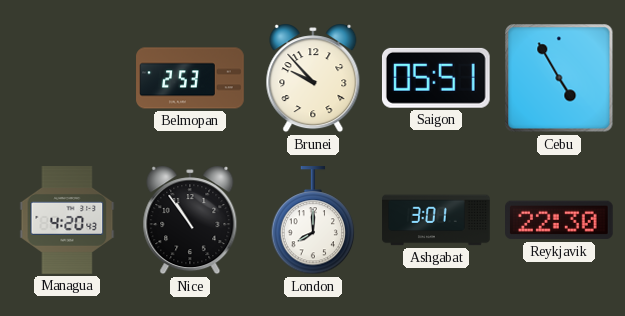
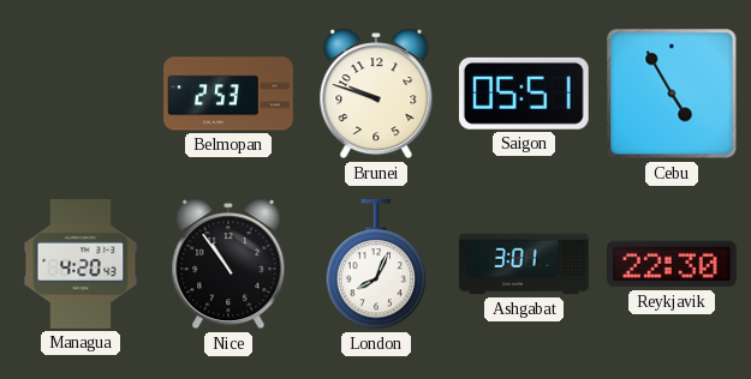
Brunei: 9:53 -> 9:48 (376, 94)
London: 8:00 -> 8:04 (376, 265)
